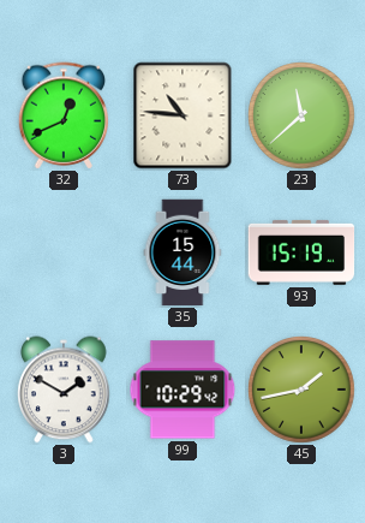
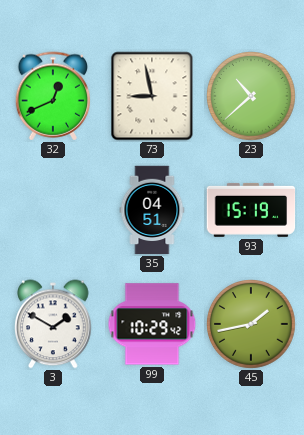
73: 10:46 -> 8:58 (152, 96)
23: 11:38 -> 10:38 (251, 96)
35: 15:44 -> 04:51 (152, 210)
